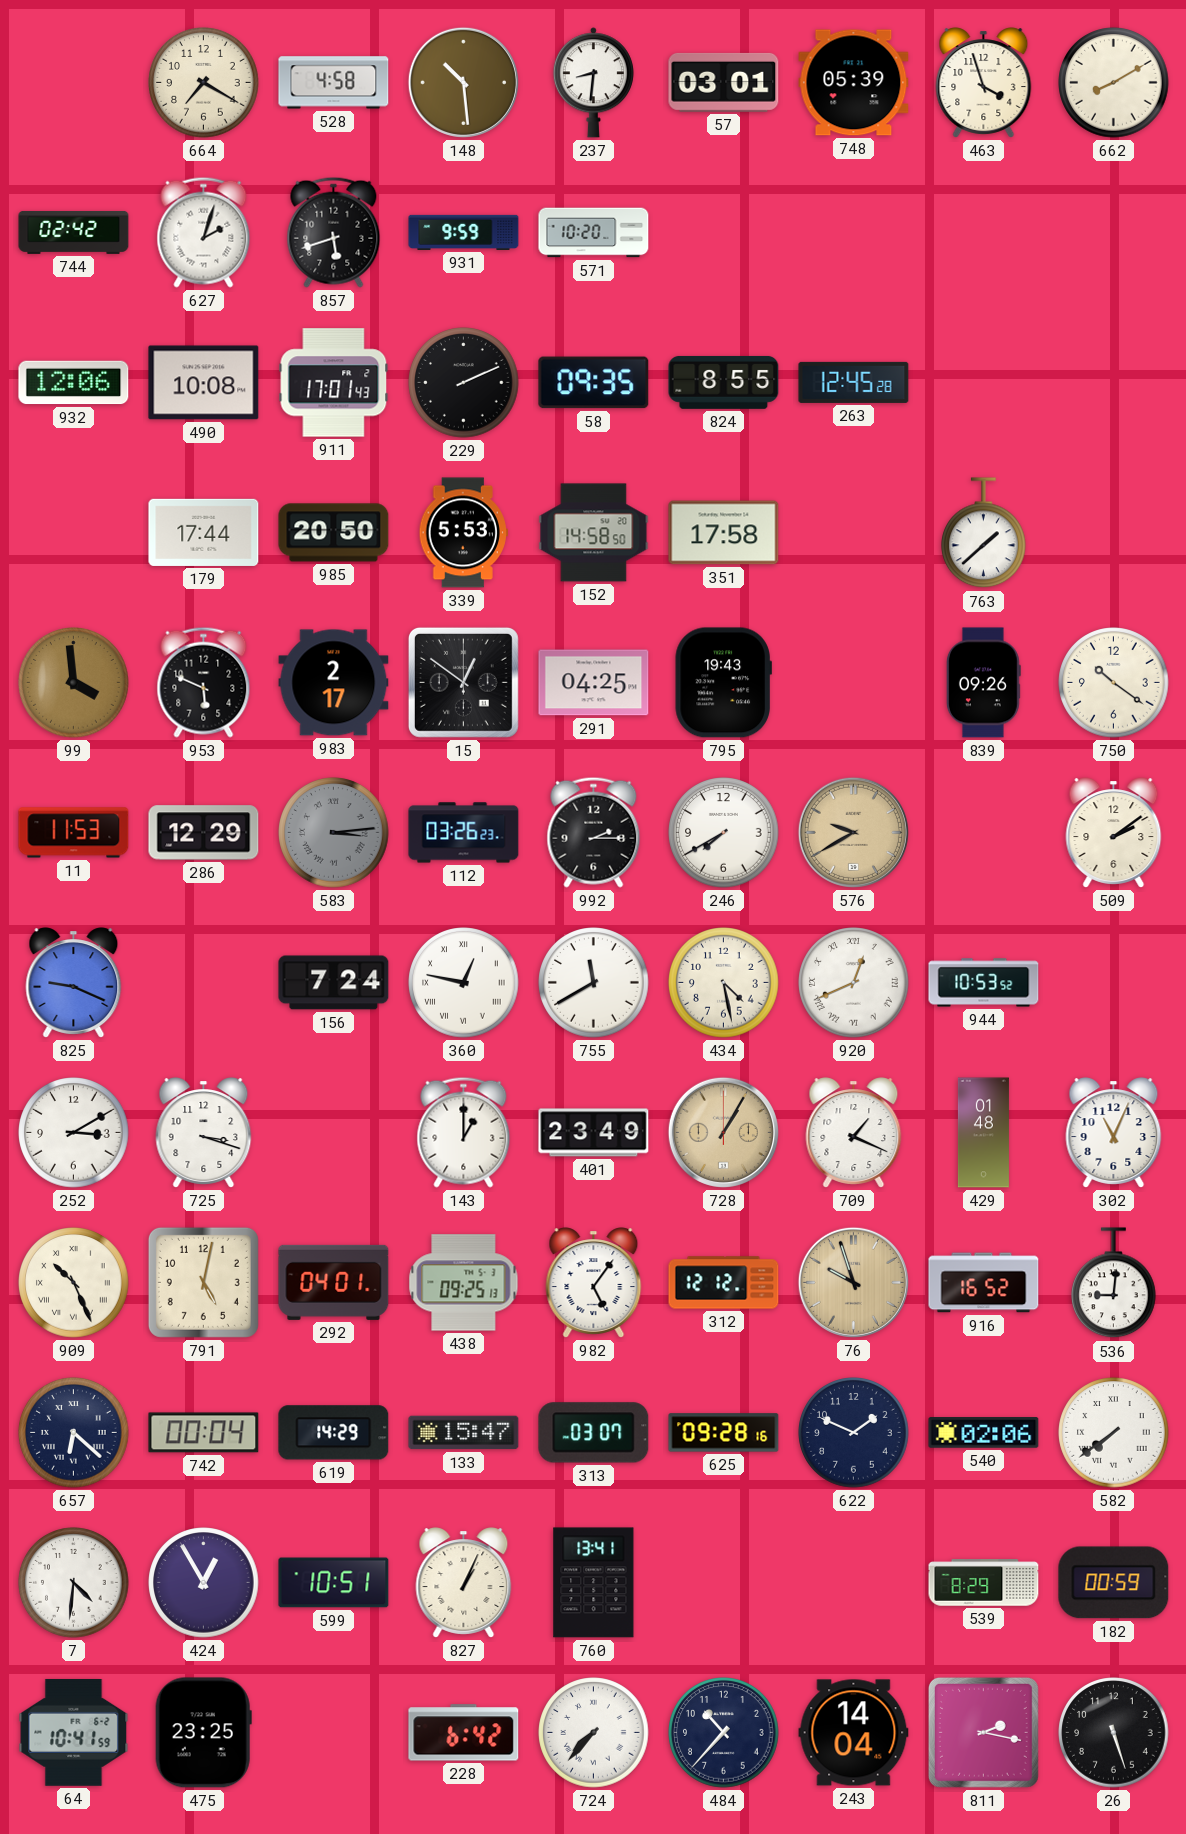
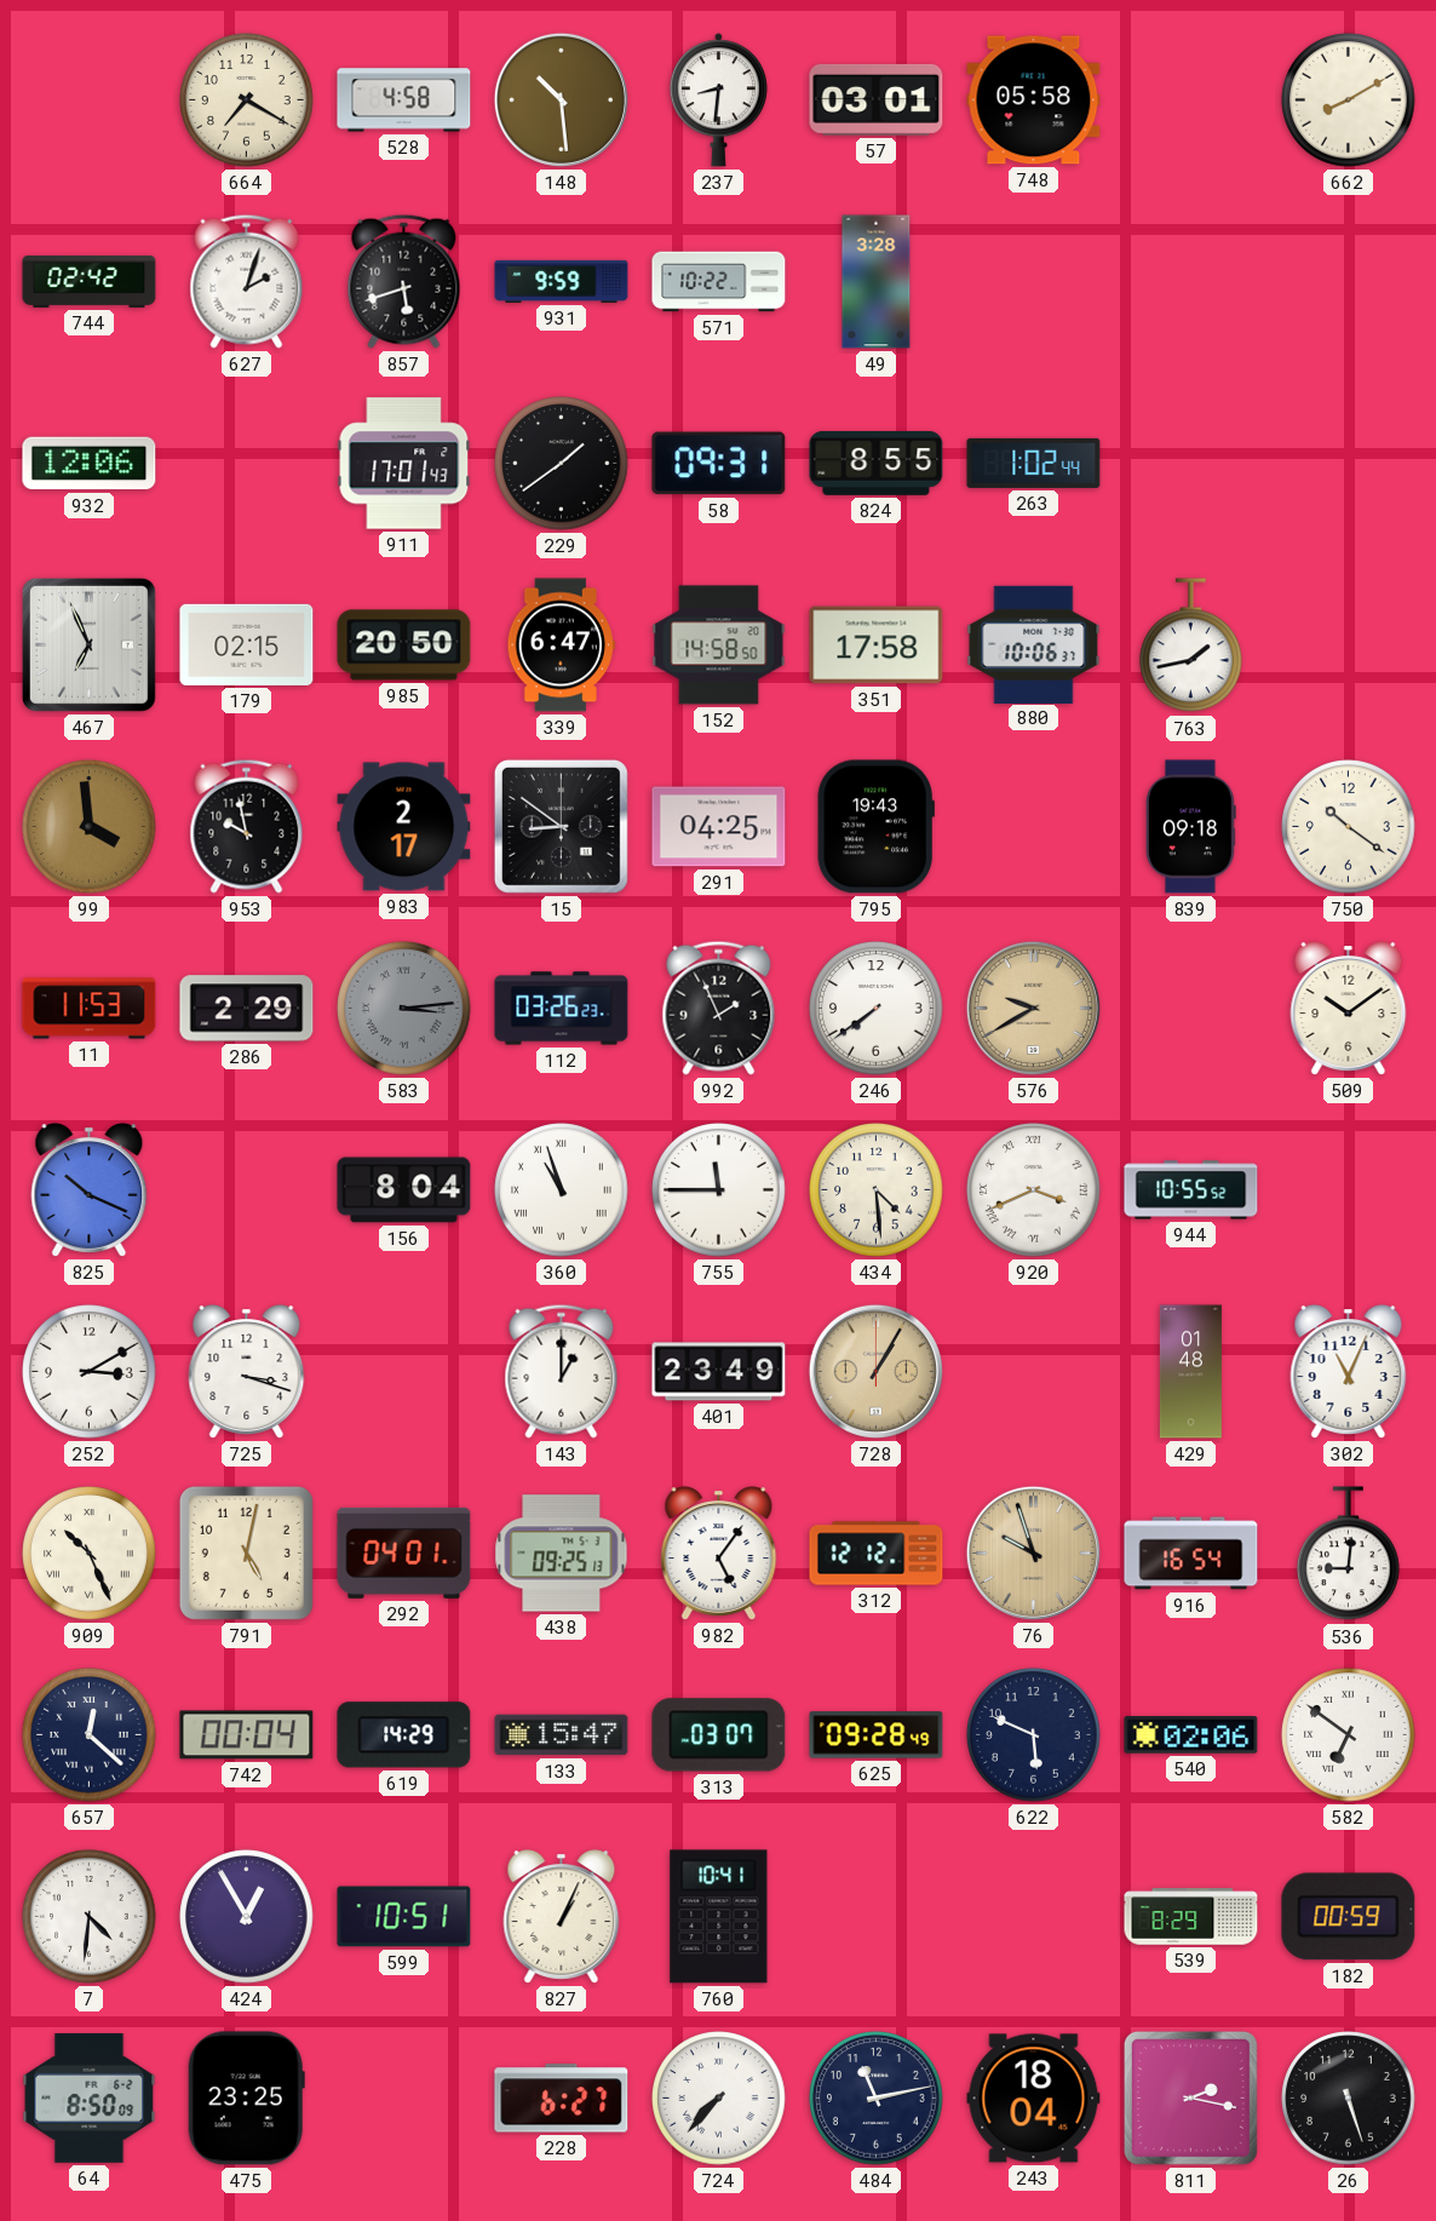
748: 05:39 -> 05:58 (1034, 101)
463: 3:57 -> none (984, 83)
571: 10:20 -> 10:22 (719, 282)
49: none -> 3:28 (877, 282)
490: 10:08 -> none (204, 383)
229: 2:11 -> 1:39 (562, 464)
58: 09:35 -> 09:31 (719, 464)
263: 12:45 -> 1:02 (1034, 463)
467: none -> 6:56 (88, 644)
179: 17:44 -> 02:15 (247, 644)
339: 5:53 -> 6:47 (561, 645)
880: none -> 10:06 (1034, 644)
763: 1:38 -> 1:43 (1191, 645)
953: 5:49 -> 9:58 (247, 826)
15: 12:51 -> 8:51 (561, 826)
839: 09:26 -> 09:18 (1190, 827)
286: 12:29 -> 2:29 (247, 1009)
992: 2:15 -> 1:56 (719, 1008)
246: 7:40 -> 7:39 (877, 1009)
509: 2:09 -> 10:09 (1349, 1009)
825: 9:19 -> 10:19 (90, 1190)
156: 7:24 -> 8:04 (404, 1190)
360: 12:47 -> 10:57 (562, 1190)
755: 11:40 -> 11:45 (719, 1190)
434: 4:28 -> 4:29 (877, 1190)
920: 12:41 -> 3:41 (1034, 1190)
944: 10:53 -> 10:55 (1191, 1190)
709: 1:19 -> none (854, 1133)
916: 16:52 -> 16:54 (1191, 1554)
657: 6:22 -> 12:22 (90, 1735)
625: 09:28:16 -> 09:28:49 (877, 1735)
622: 1:49 -> 5:49 (1034, 1735)
582: 7:39 -> 6:51 (1349, 1735)
760: 13:41 -> 10:41 (719, 1917)
64: 10:41 -> 8:50 (90, 2097)
228: 6:42 -> 6:27 (562, 2099)
484: 10:37 -> 11:13 (877, 2099)
243: 14:04 -> 18:04 (1034, 2099)
